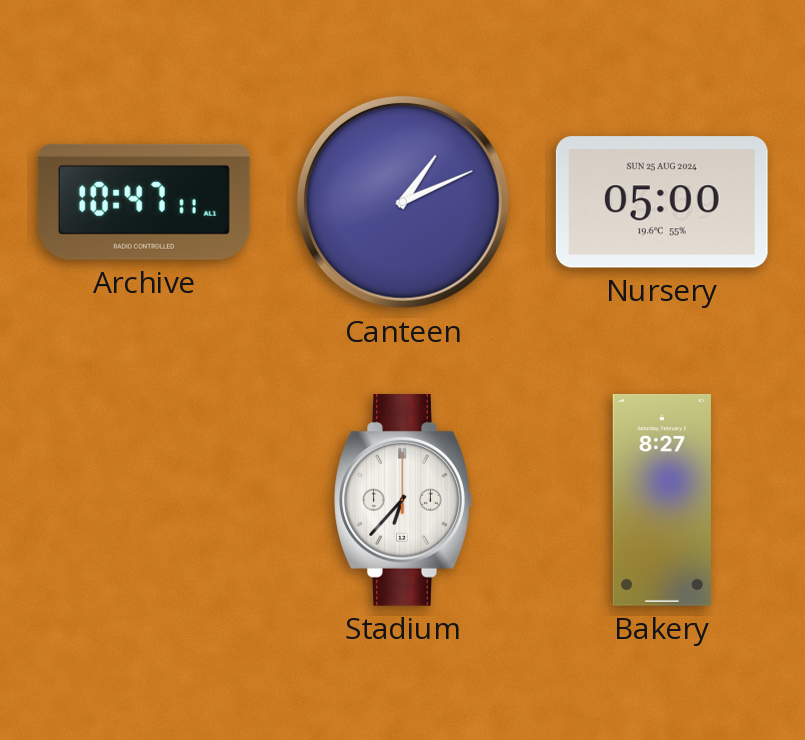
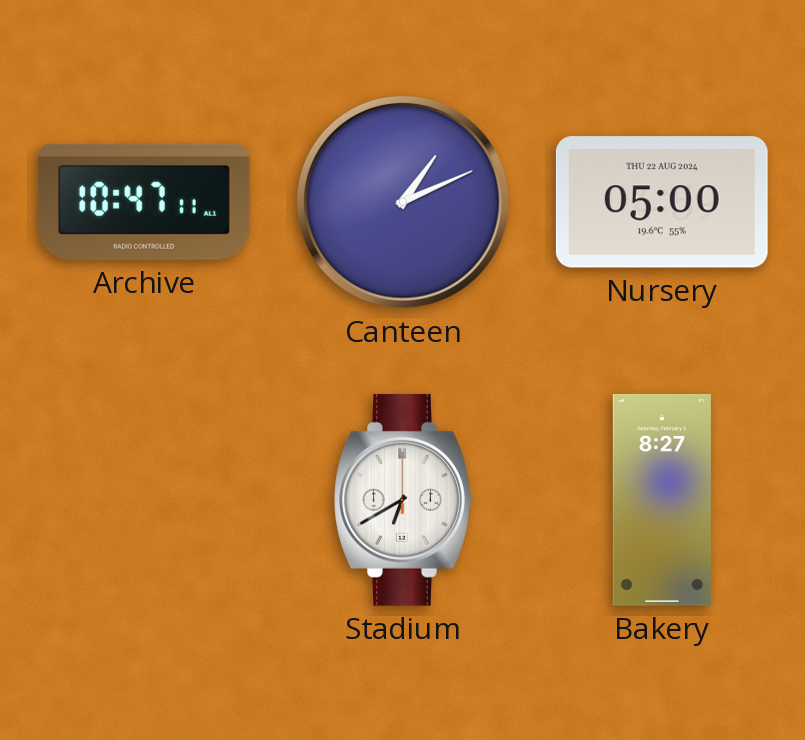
Nursery date: SUN 25 AUG 2024 -> THU 22 AUG 2024 (662, 202)
Stadium: 6:37 -> 6:40 (403, 500)
